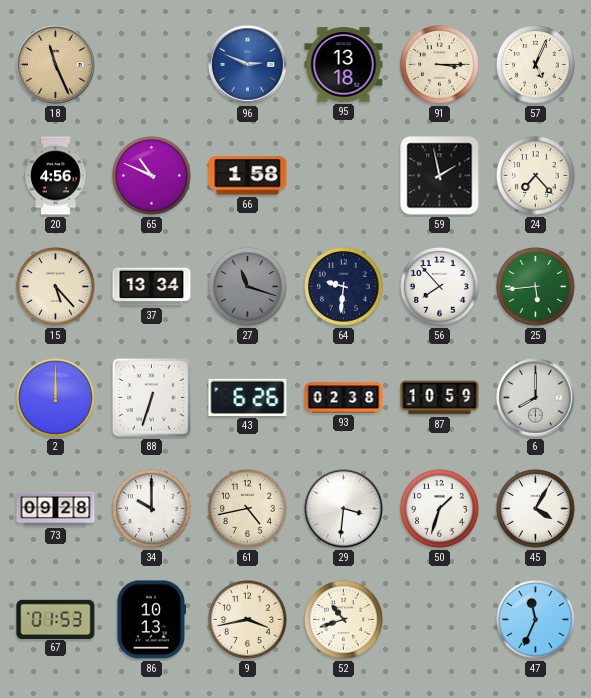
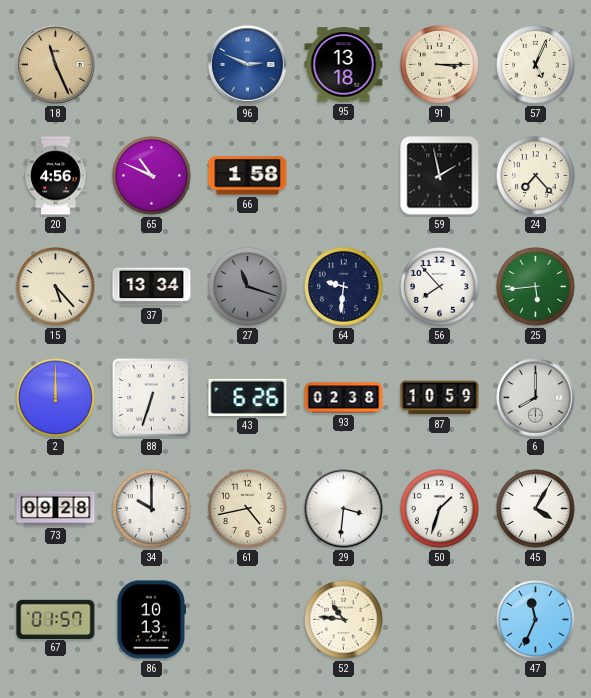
67: 01:53 -> 01:57 (56, 619)
9: 3:43 -> none (248, 620)
52: 10:42 -> 10:46 (344, 620)
